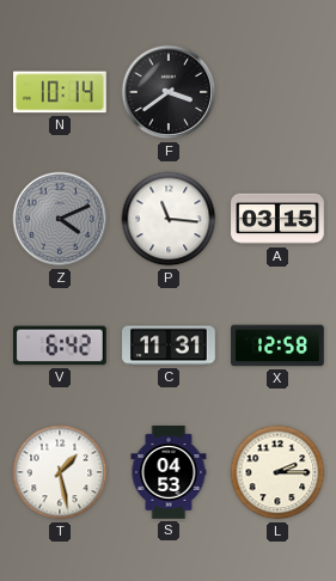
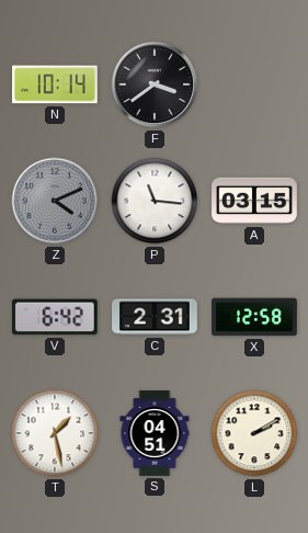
C: 11:31 -> 2:31 (155, 317)
S: 04:53 -> 04:51 (155, 433)
L: 2:15 -> 2:10 (254, 433)
